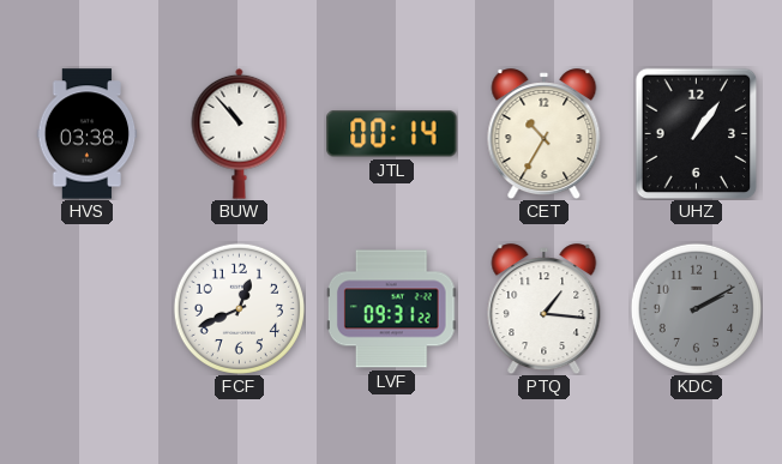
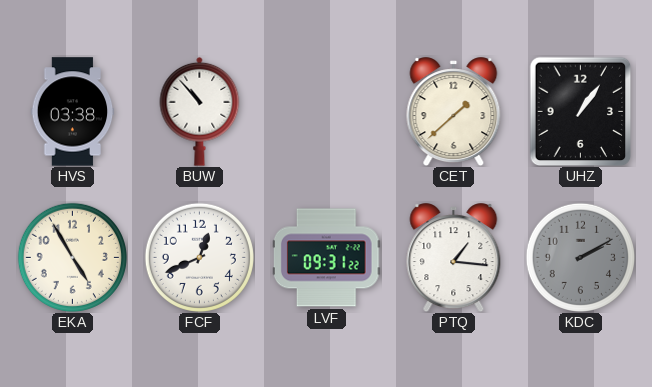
JTL: 00:14 -> none (392, 134)
CET: 10:35 -> 1:38 (454, 112)
EKA: none -> 4:55 (72, 257)
